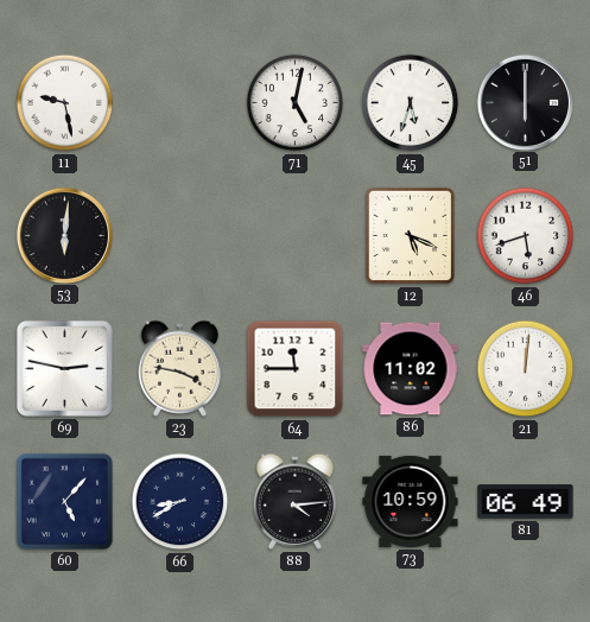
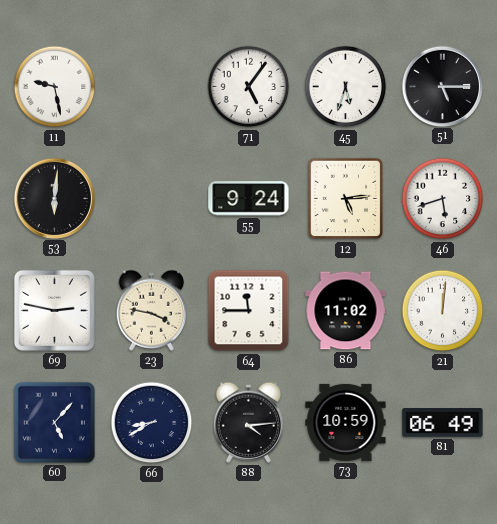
71: 5:02 -> 5:06 (249, 87)
51: 6:00 -> 5:15 (442, 86)
55: none -> 9:24 (249, 199)
12: 5:19 -> 5:14 (346, 199)
